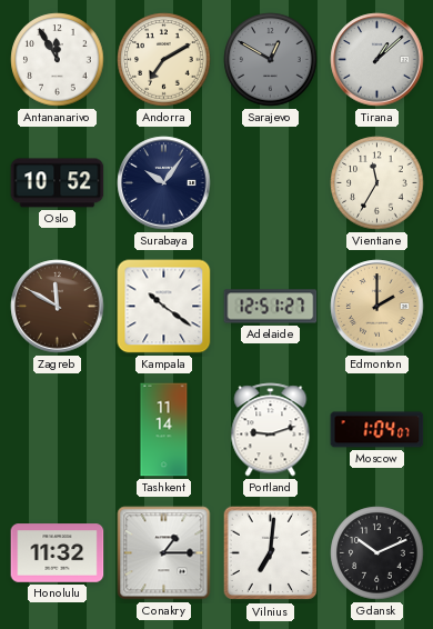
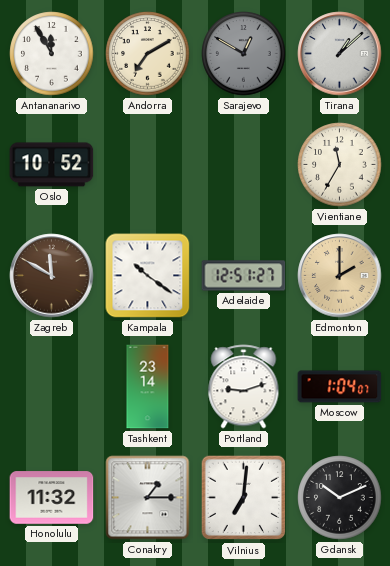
Surabaya: 10:06 -> none (164, 183)
Tashkent: 11:14 -> 23:14 (148, 387)
